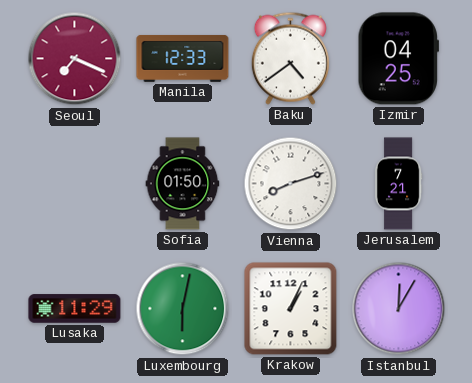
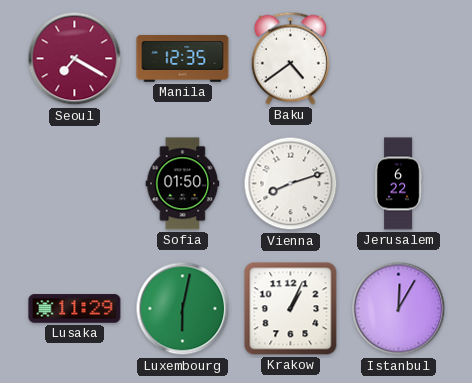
Seoul: 7:19 -> 7:20 (75, 59)
Manila: 12:33 -> 12:35 (183, 58)
Izmir: 04:25 -> none (398, 59)
Jerusalem: 7:21 -> 6:22 (398, 184)
